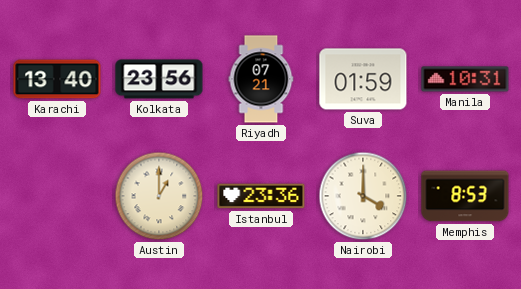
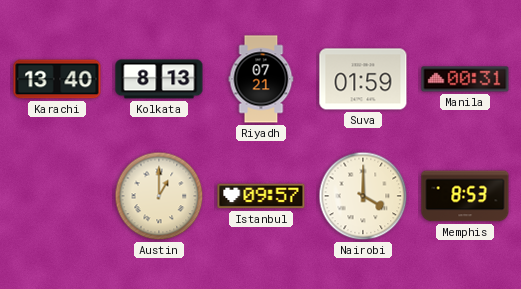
Kolkata: 23:56 -> 8:13 (159, 79)
Manila: 10:31 -> 00:31 (465, 79)
Istanbul: 23:36 -> 09:57 (261, 196)
